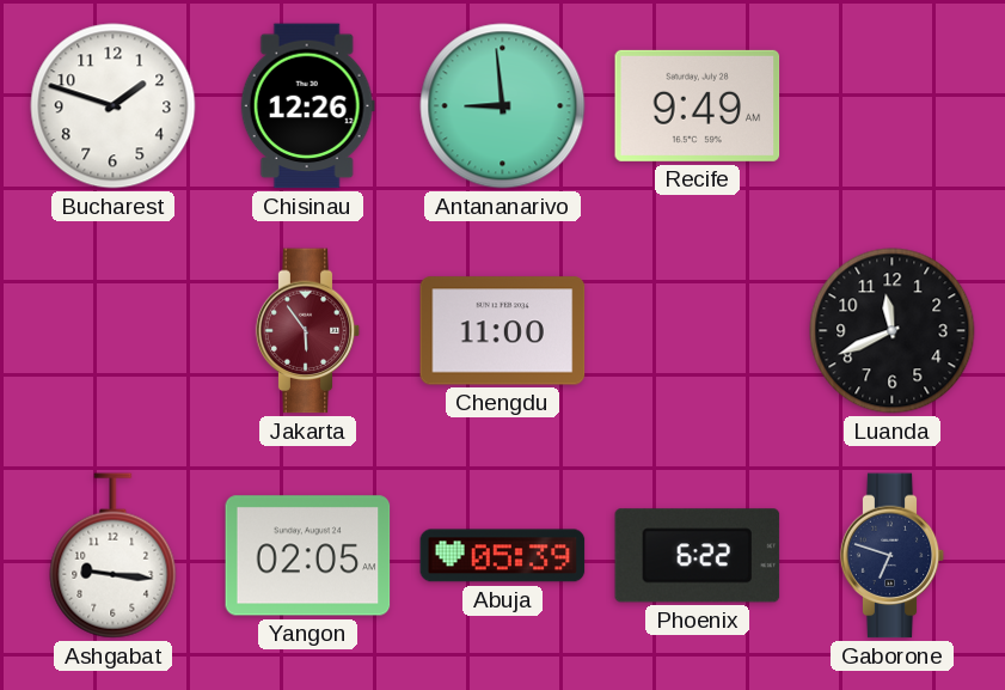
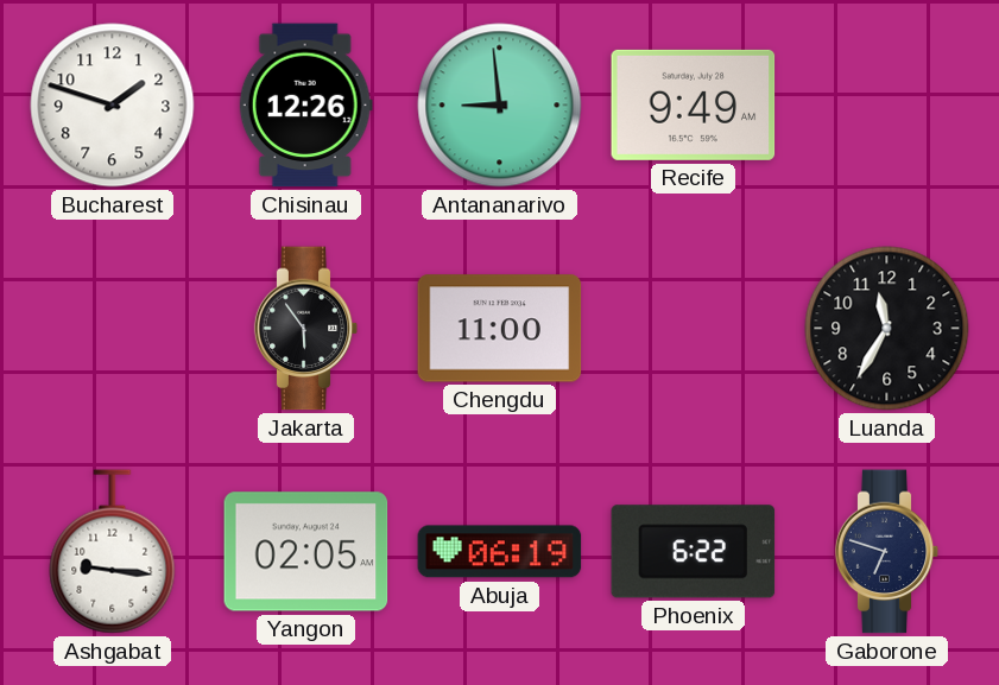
Jakarta dial: burgundy -> black (306, 329)
Luanda: 11:41 -> 11:35 (887, 329)
Abuja: 05:39 -> 06:19 (500, 552)
